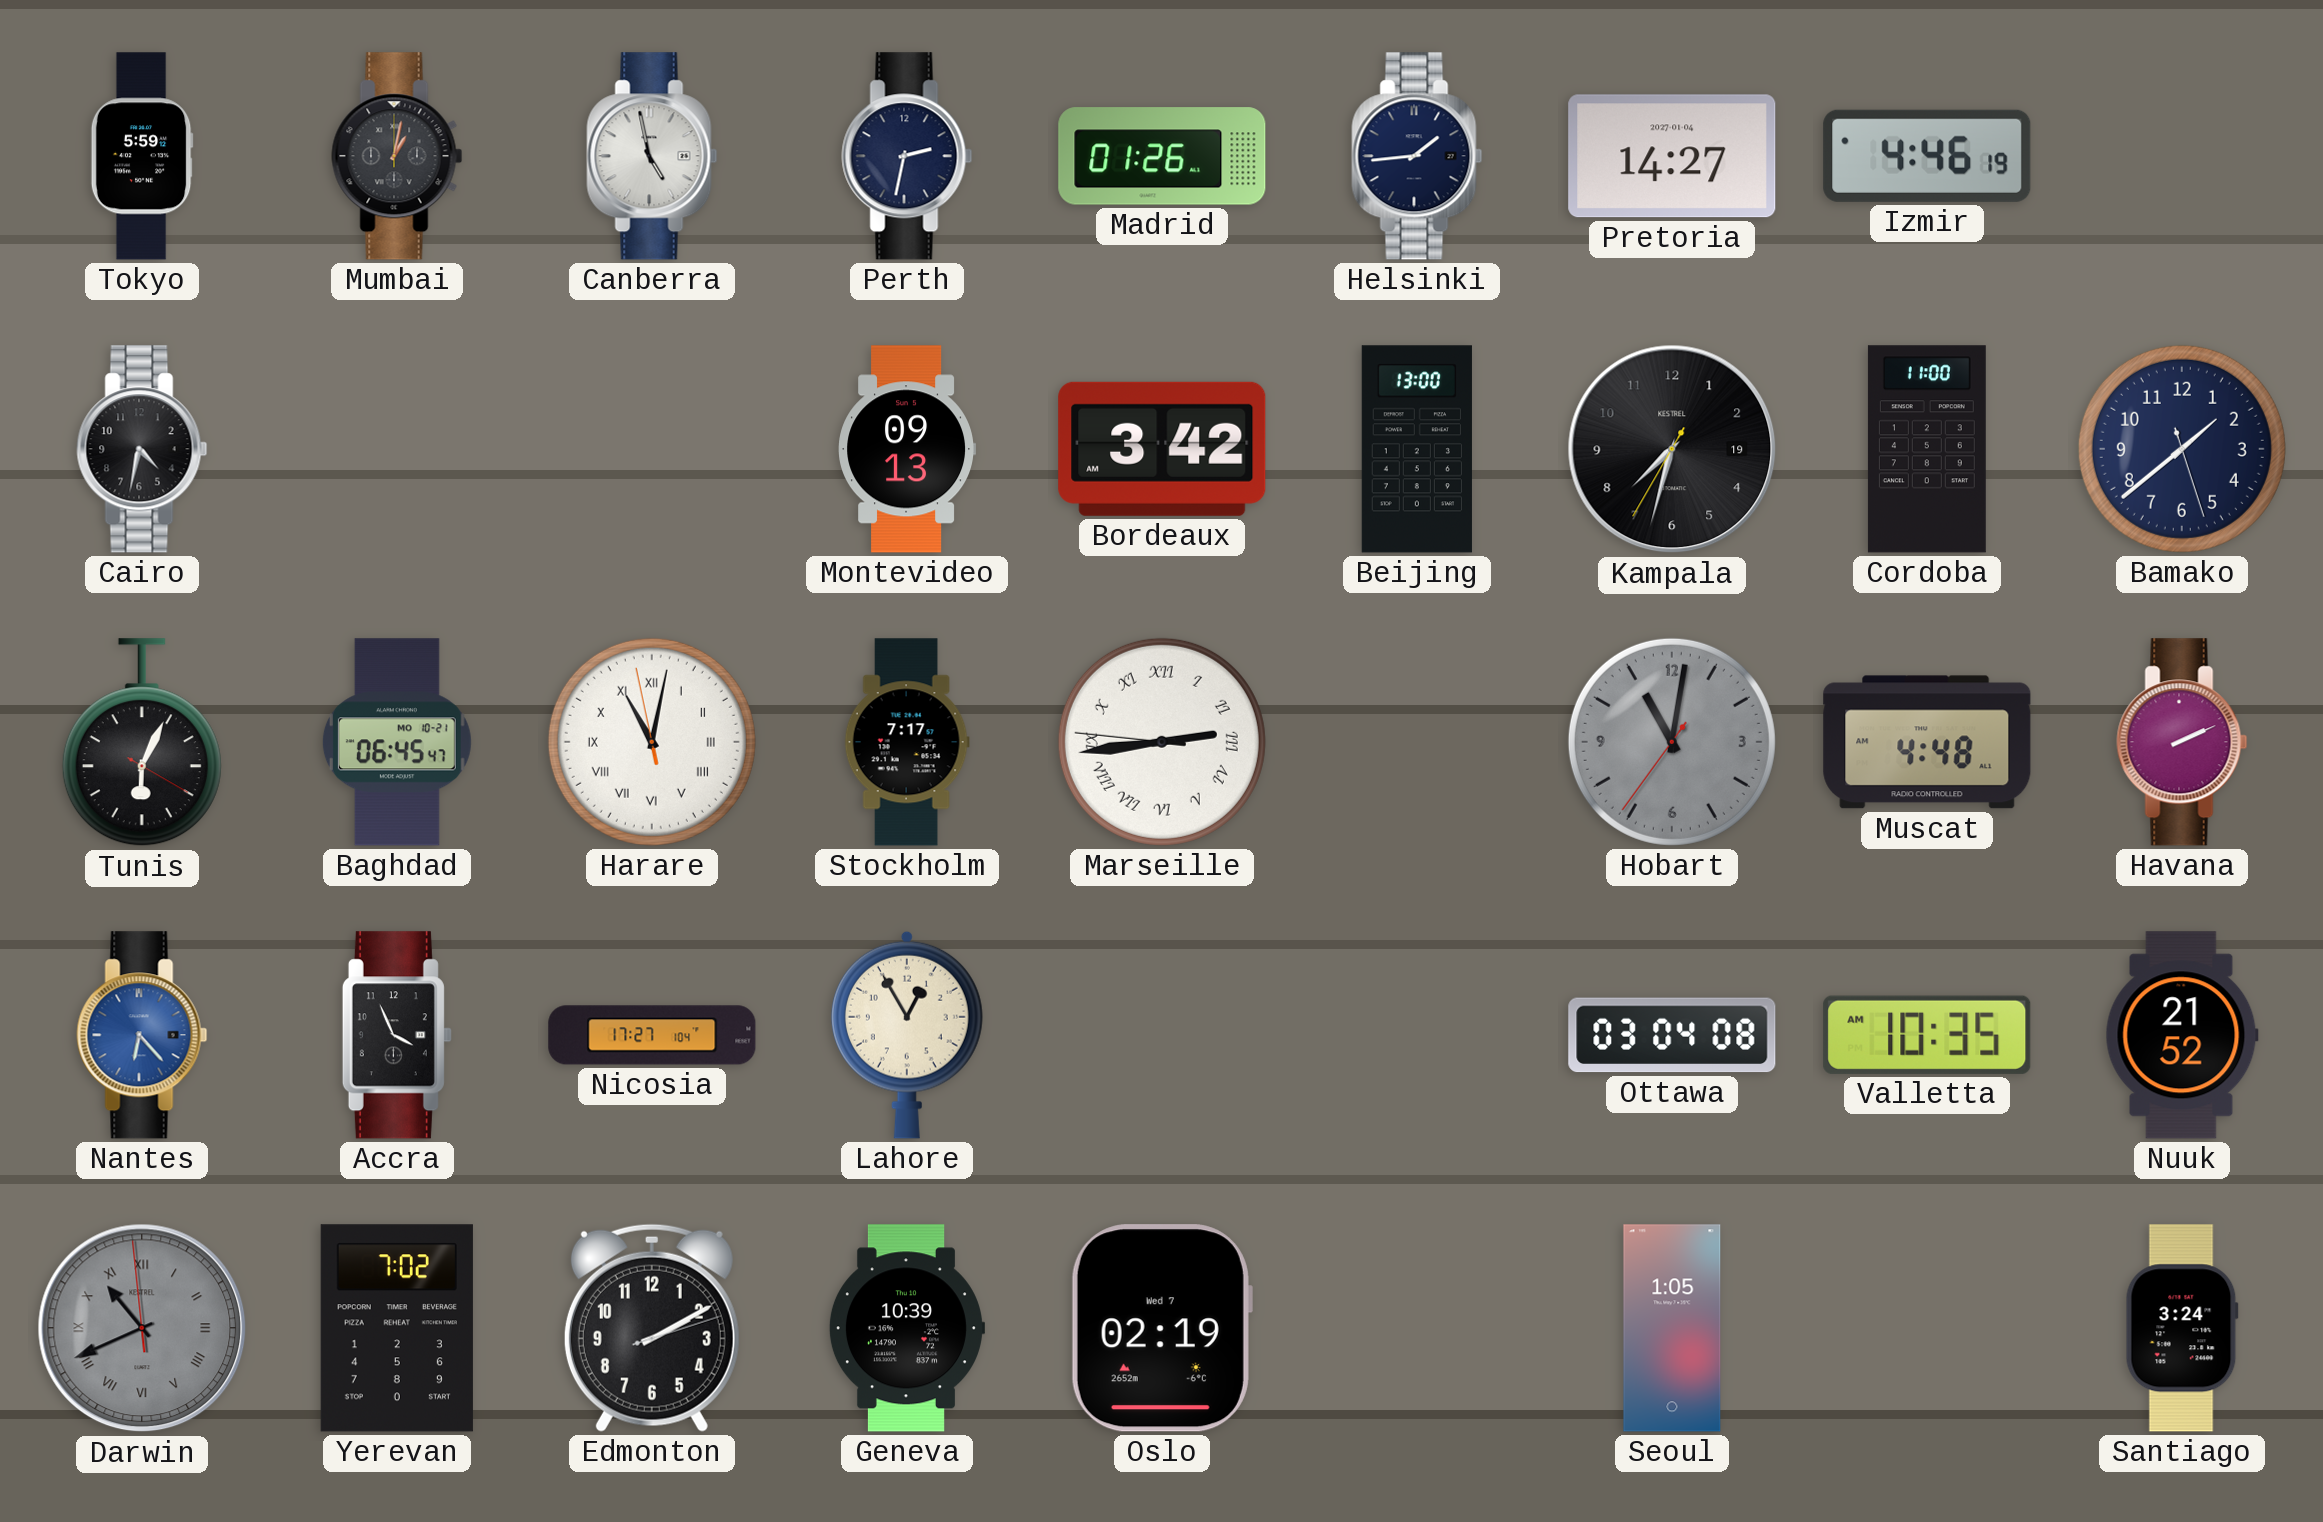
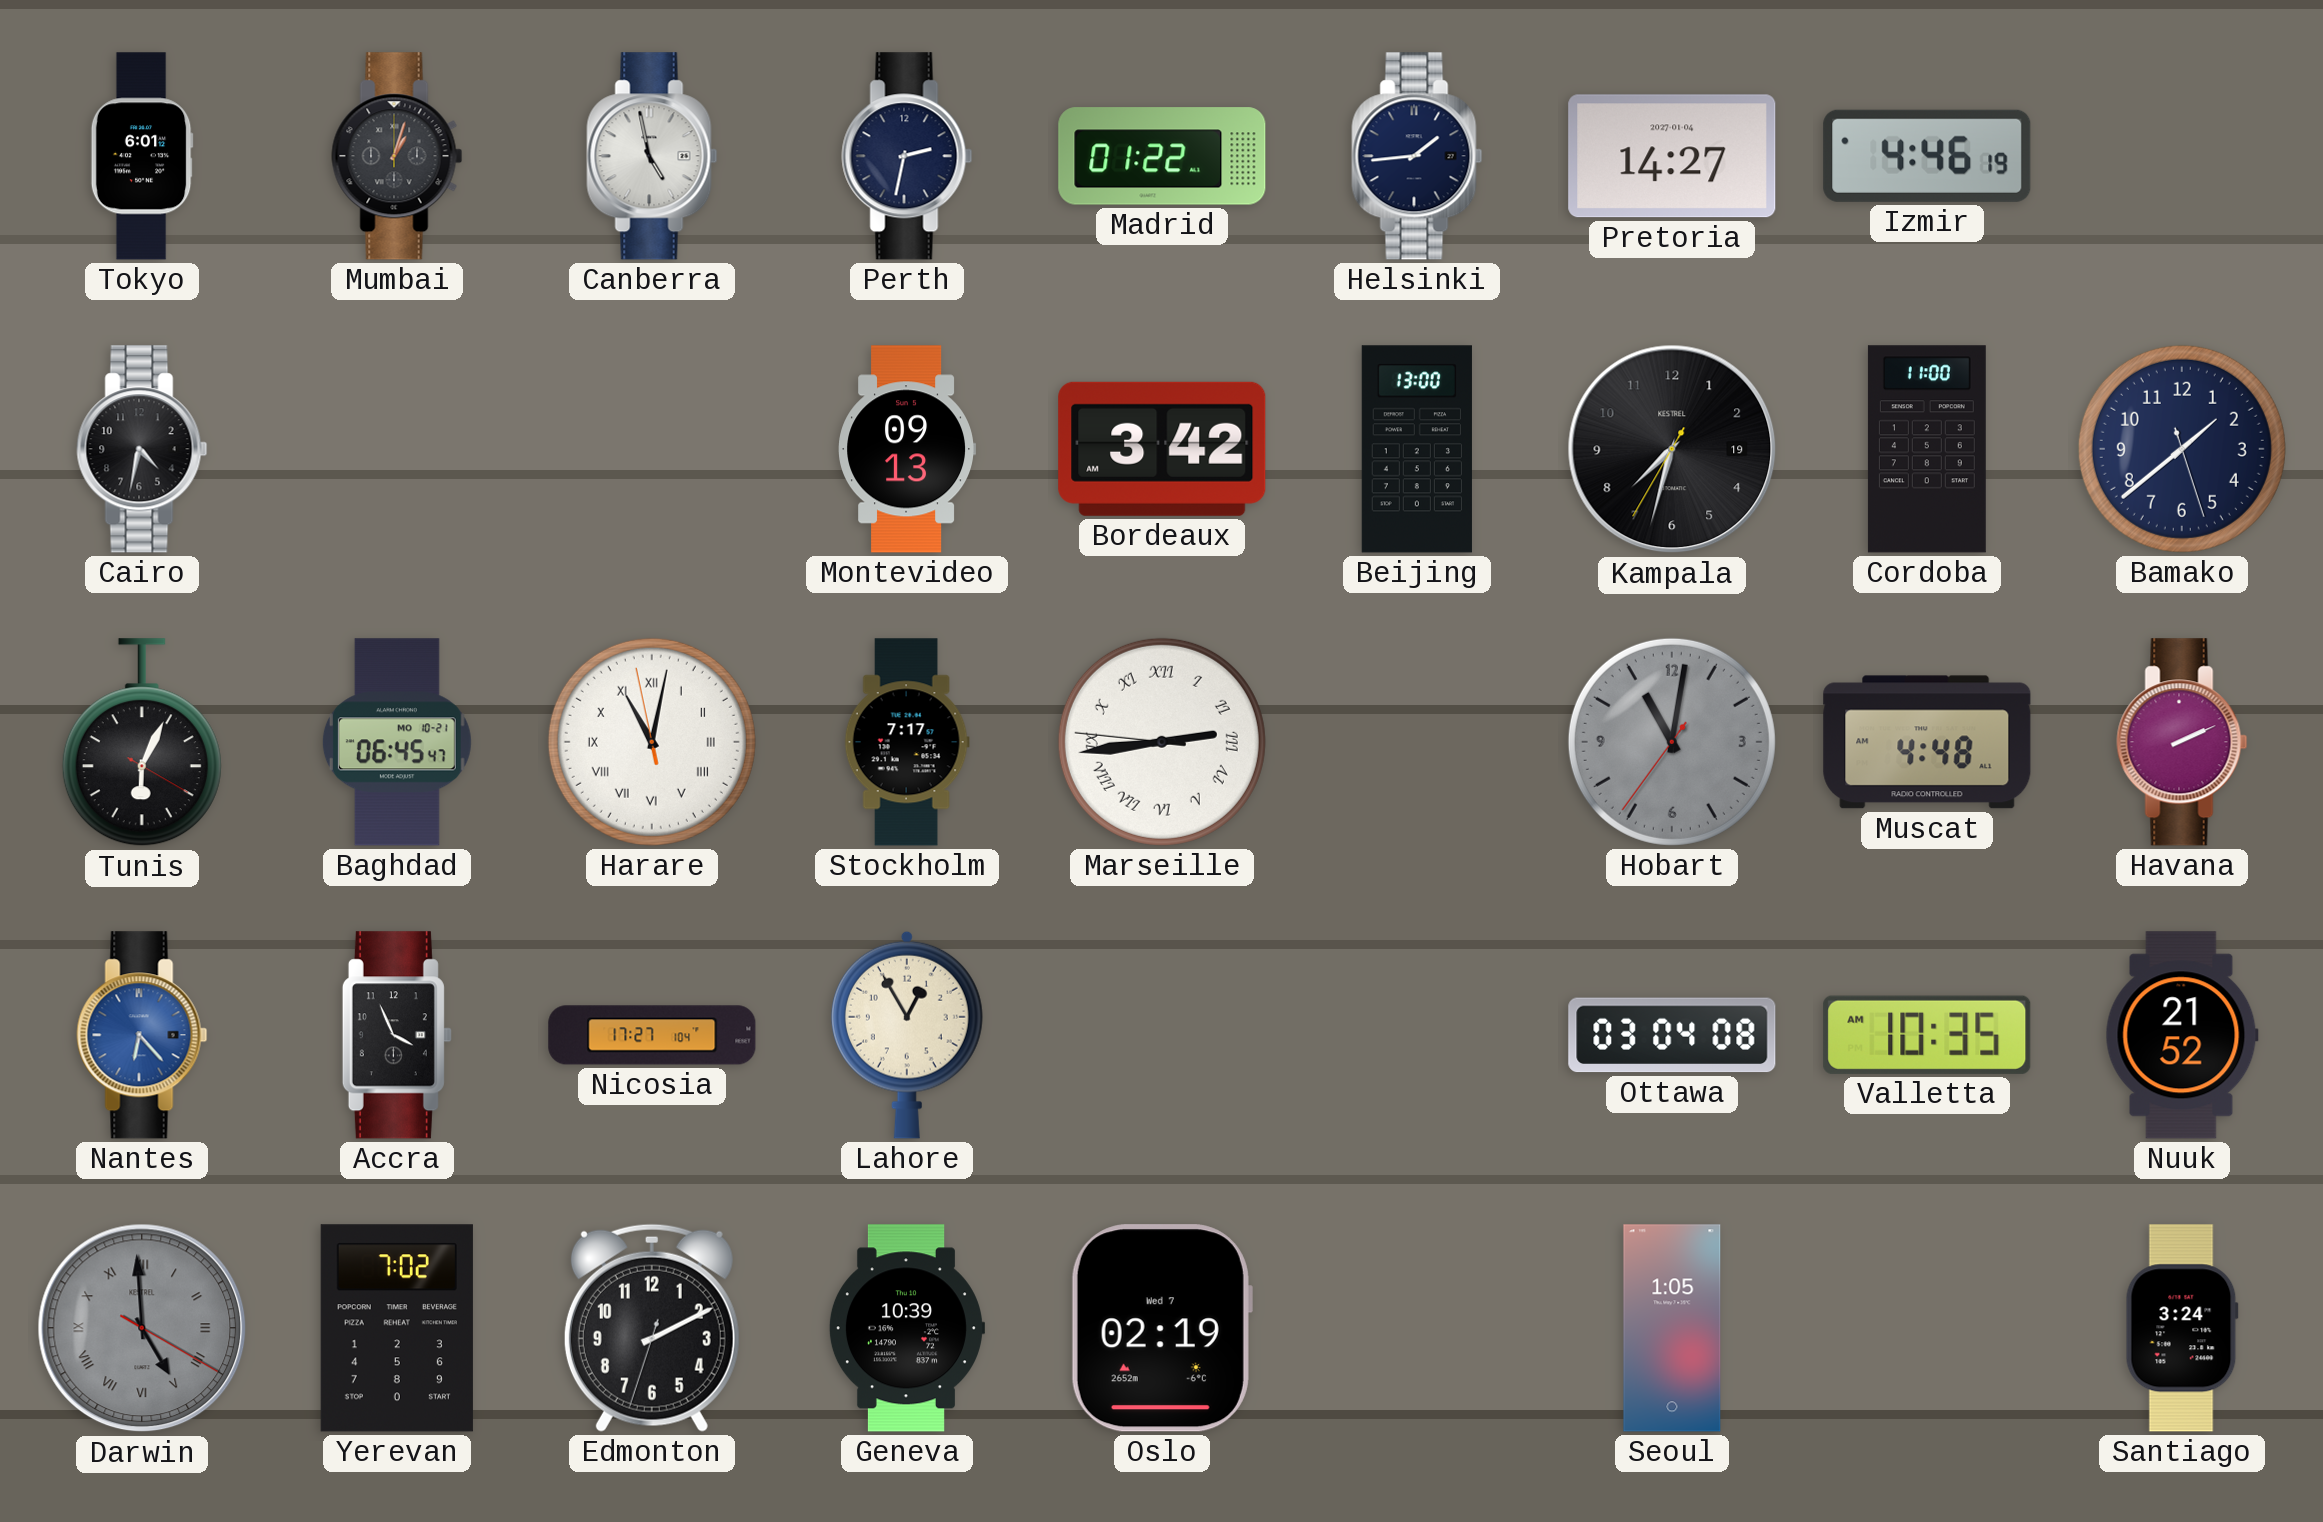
Tokyo: 5:59 -> 6:01 (142, 156)
Mumbai: 1:02 -> 1:03 (397, 156)
Madrid: 01:26 -> 01:22 (1162, 156)
Darwin: 10:40 -> 4:59 (142, 1328)
Edmonton: 2:10:12 -> 2:10:33 (652, 1328)
